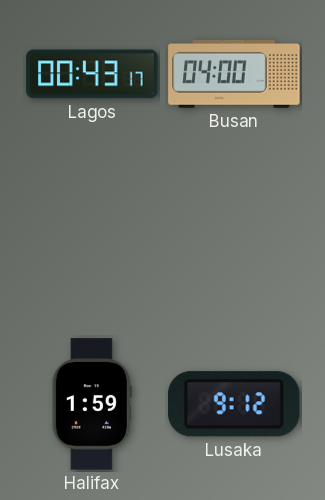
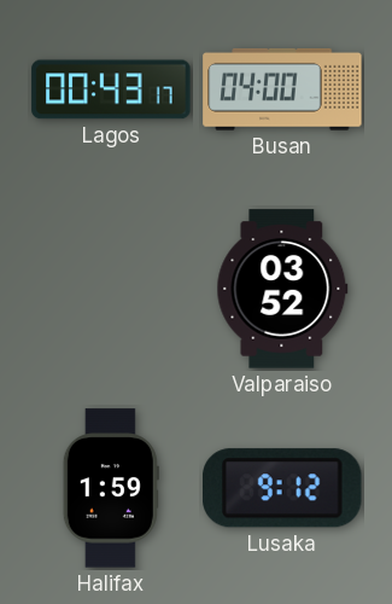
Valparaiso: none -> 03:52 (282, 289)
